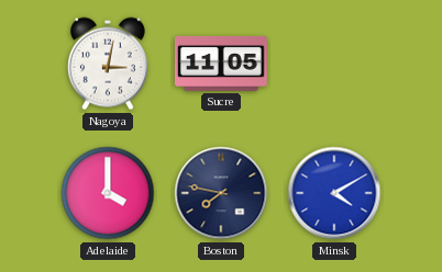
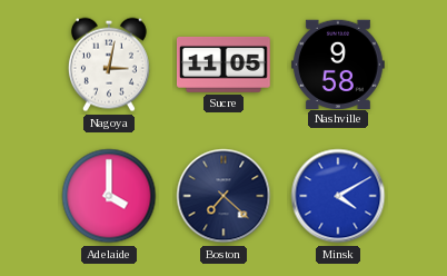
Nashville: none -> 9:58 (338, 63)
Boston: 7:47 -> 7:22 (223, 196)
